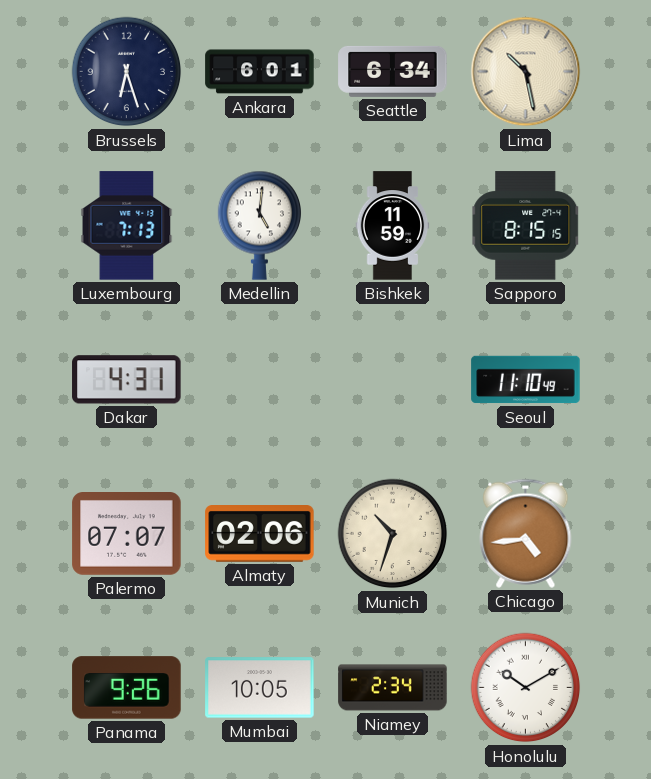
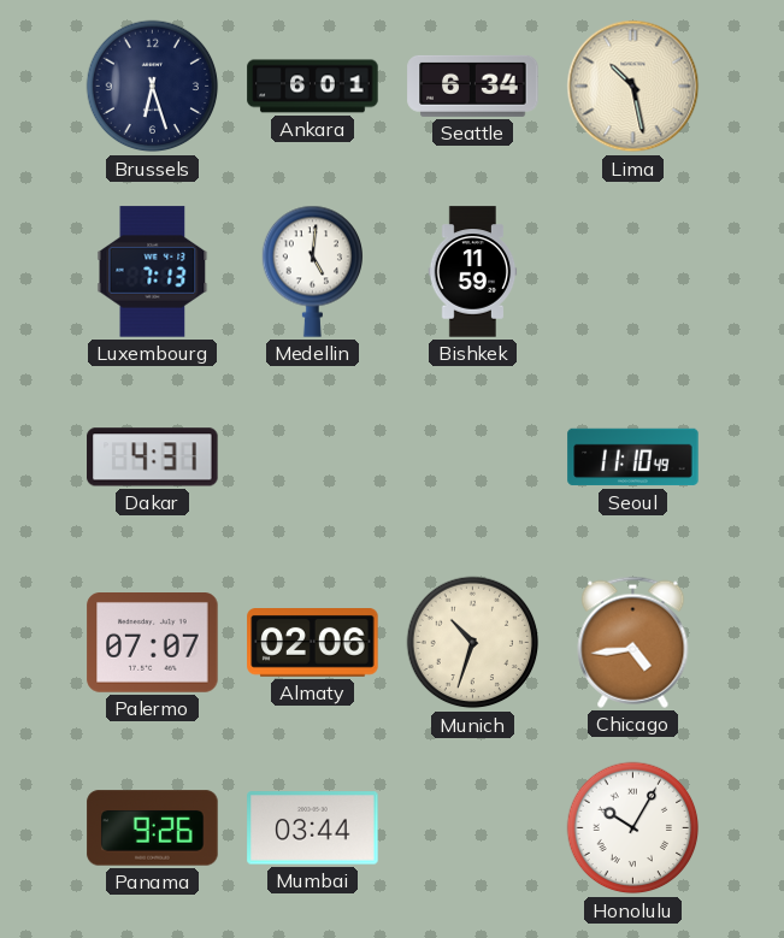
Sapporo: 8:15 -> none (526, 226)
Mumbai: 10:05 -> 03:44 (313, 828)
Niamey: 2:34 -> none (393, 688)
Honolulu: 10:10 -> 10:05 (633, 828)
